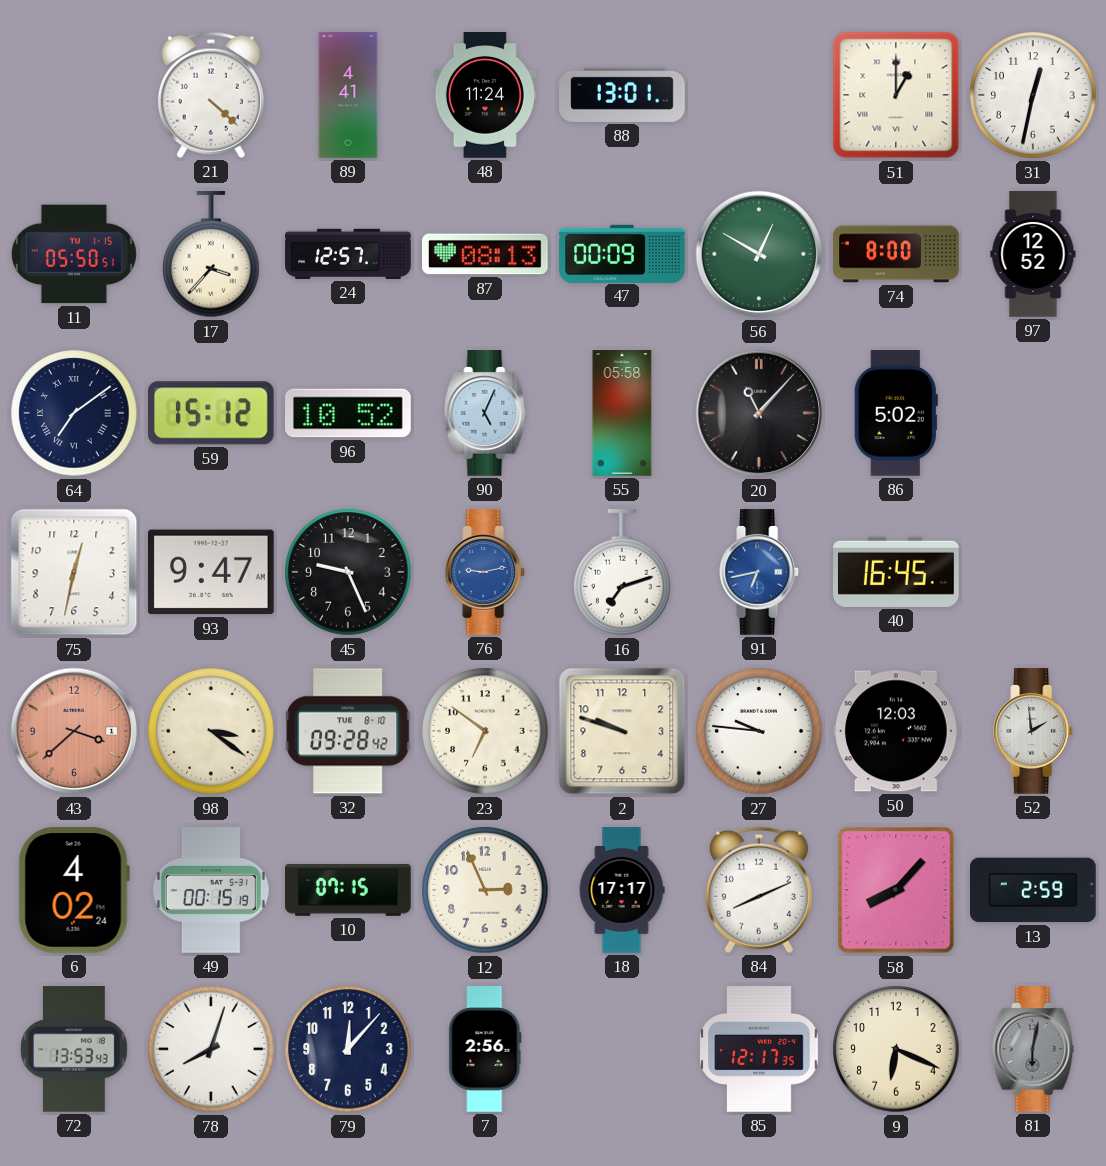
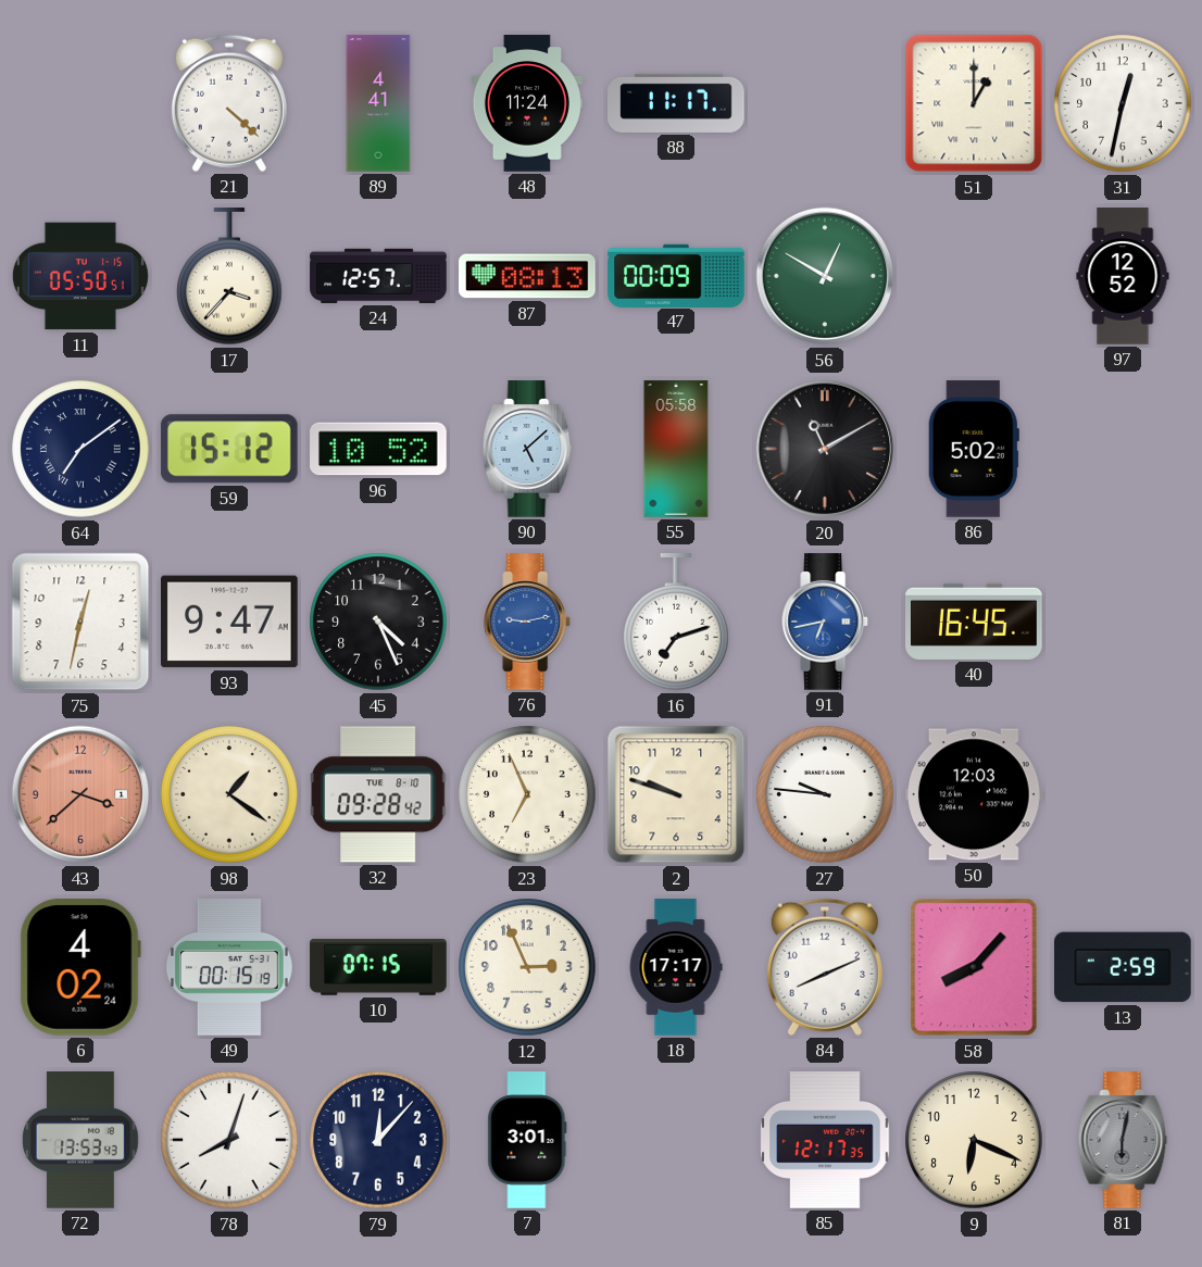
88: 13:01 -> 11:17 (676, 103)
74: 8:00 -> none (896, 254)
90: 5:04 -> 5:08 (527, 449)
20: 11:07 -> 11:10 (825, 449)
45: 9:26 -> 4:26 (378, 622)
98: 3:21 -> 1:21 (229, 794)
23: 6:51 -> 6:56 (527, 794)
52: 1:59 -> none (1034, 731)
7: 2:56 -> 3:01 (527, 1140)
